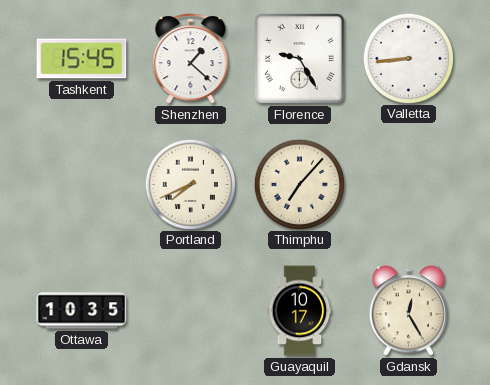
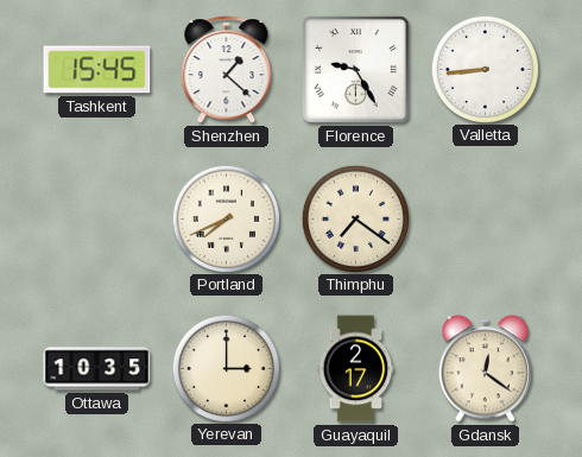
Thimphu: 7:07 -> 7:21 (355, 218)
Yerevan: none -> 3:00 (226, 368)
Guayaquil: 10:17 -> 2:17 (356, 369)
Gdansk: 12:25 -> 12:21 (485, 369)
